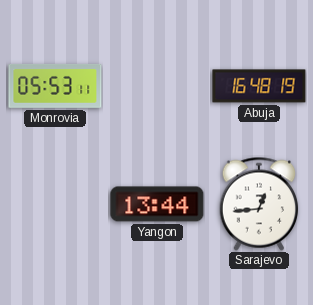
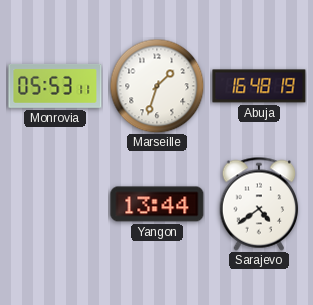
Marseille: none -> 1:33 (157, 86)
Sarajevo: 12:44 -> 4:39 (259, 204)
